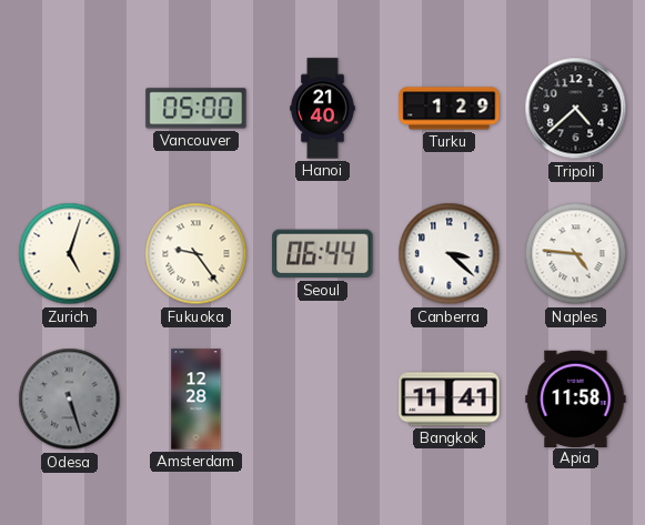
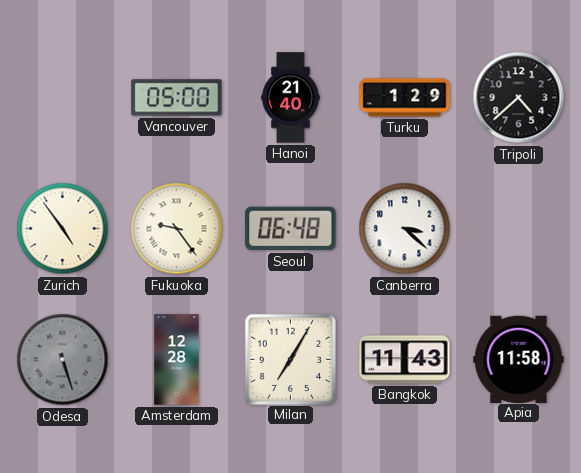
Zurich: 5:03 -> 4:54 (63, 229)
Seoul: 06:44 -> 06:48 (291, 229)
Naples: 4:46 -> none (576, 254)
Milan: none -> 7:05 (290, 359)
Bangkok: 11:41 -> 11:43 (405, 360)
